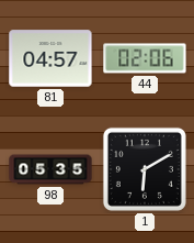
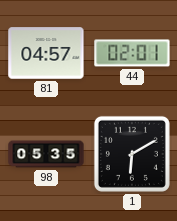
44: 02:06 -> 02:01 (132, 53)
